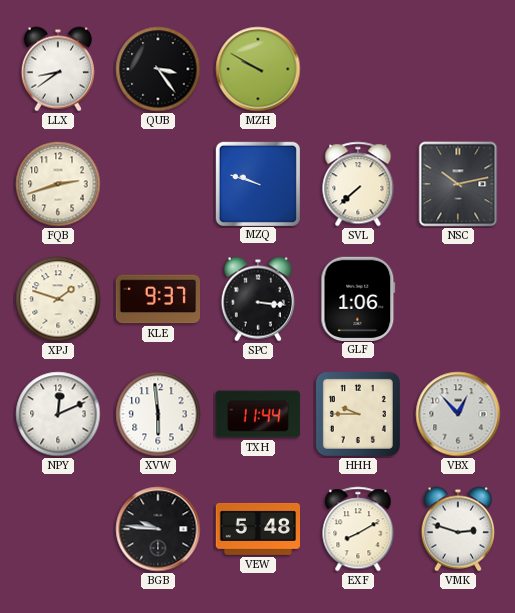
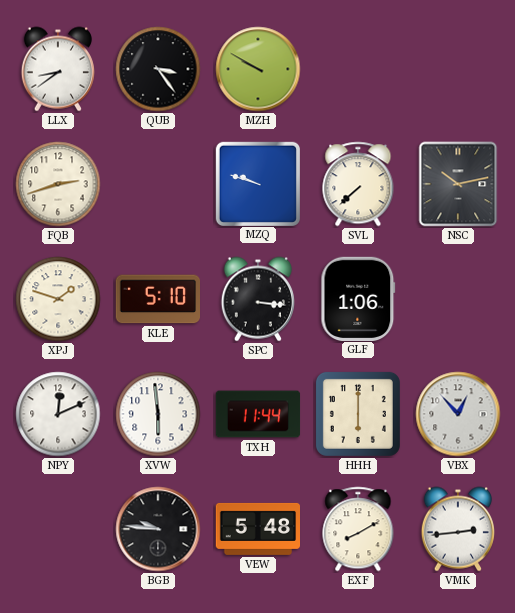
KLE: 9:37 -> 5:10 (157, 299)
HHH: 9:45 -> 6:00 (358, 414)
VMK: 2:48 -> 2:44 (457, 529)
